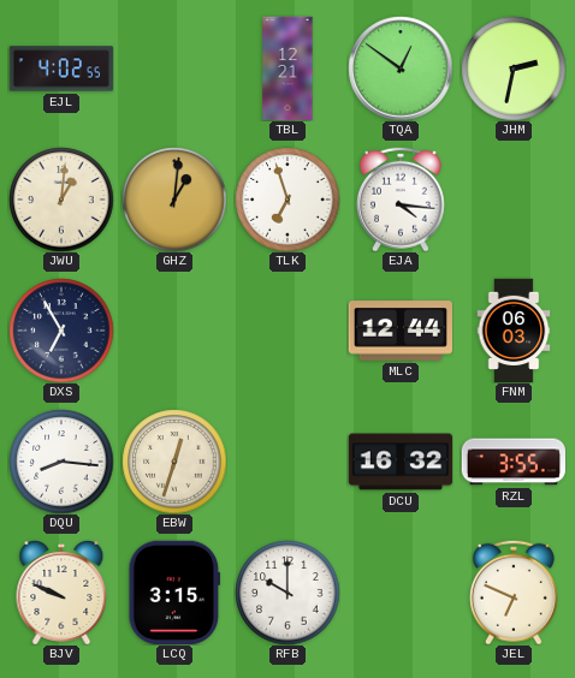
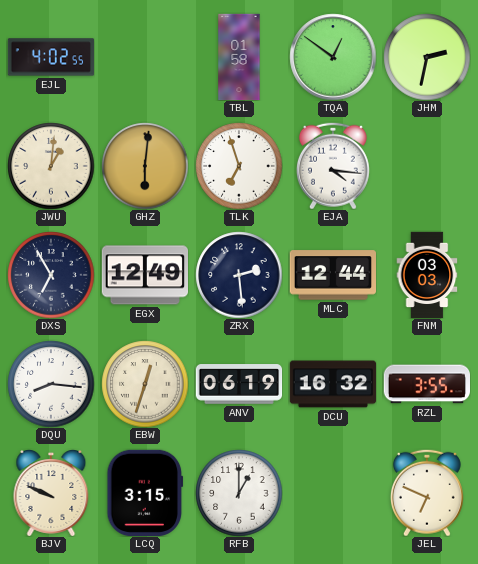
TBL: 12:21 -> 01:58 (239, 57)
GHZ: 1:01 -> 6:01 (145, 166)
EGX: none -> 12:49 (144, 275)
ZRX: none -> 2:29 (239, 275)
FNM: 06:03 -> 03:03 (427, 275)
ANV: none -> 06:19 (239, 384)
RFB: 10:00 -> 1:00 (239, 493)
